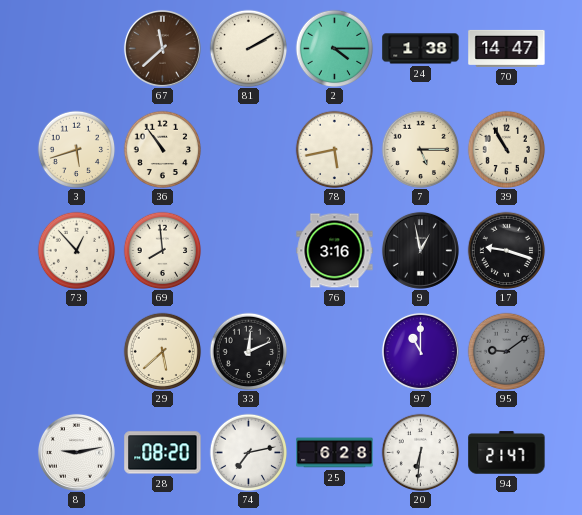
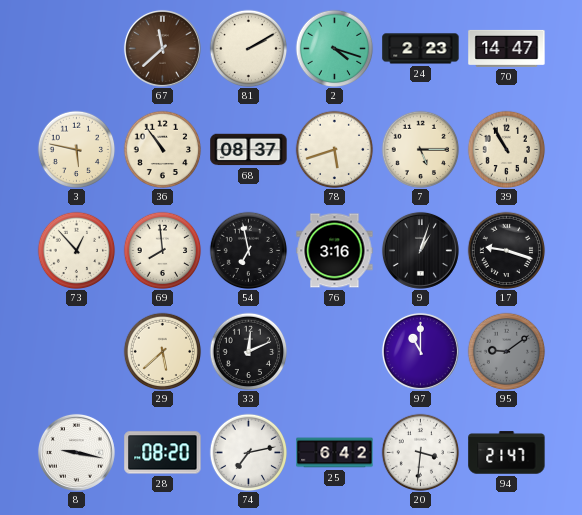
2: 4:15 -> 4:18 (334, 48)
24: 1:38 -> 2:23 (421, 49)
3: 5:42 -> 5:47 (76, 149)
68: none -> 08:37 (249, 150)
78: 5:43 -> 5:42 (334, 149)
54: none -> 6:58 (248, 250)
9: 12:58 -> 1:03 (420, 250)
8: 9:13 -> 9:17 (76, 452)
25: 6:28 -> 6:42 (335, 453)
20: 6:31 -> 3:31 (420, 452)
